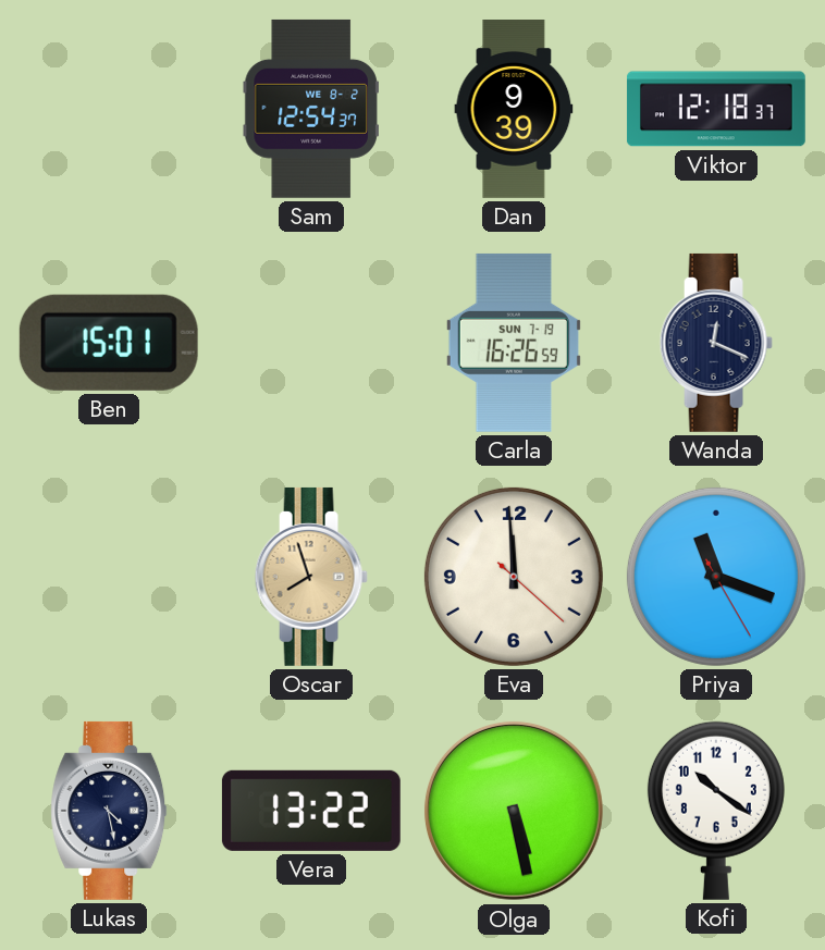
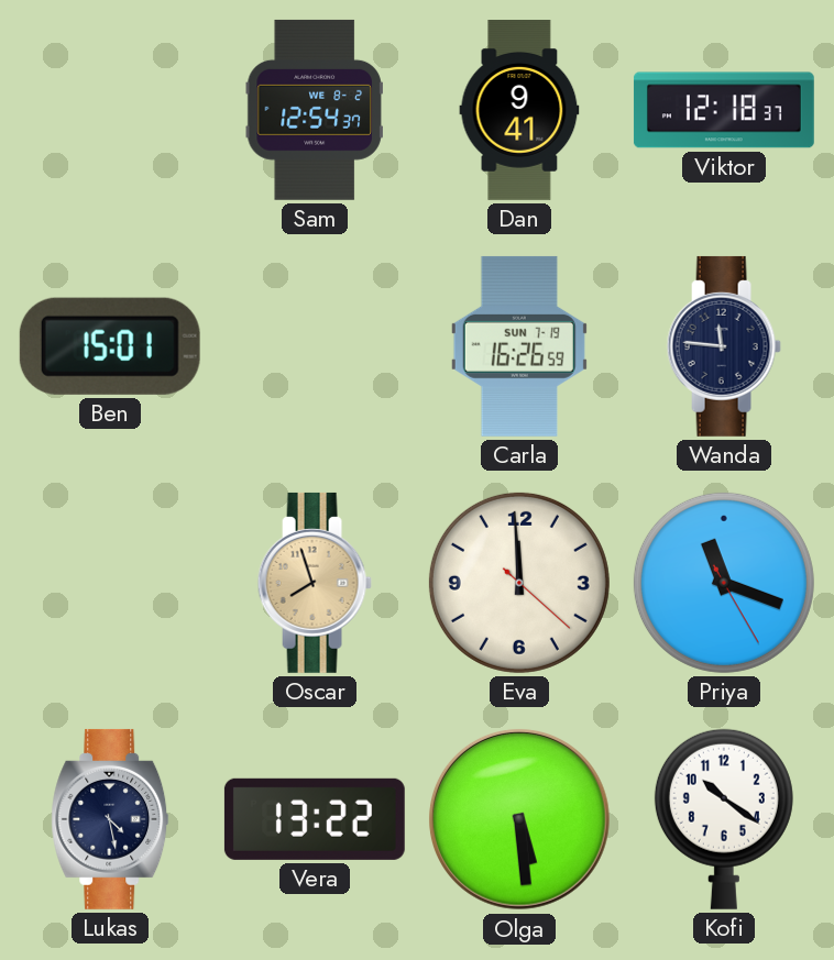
Dan: 9:39 -> 9:41 (519, 111)
Wanda: 12:19 -> 11:46 (724, 346)
Olga: 5:28 -> 5:29 (519, 819)
